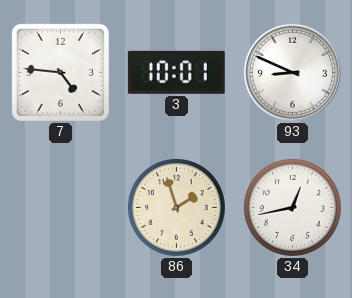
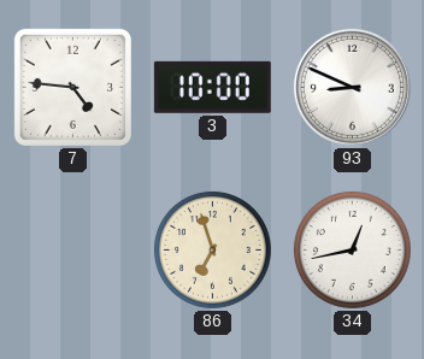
3: 10:01 -> 10:00 (212, 87)
86: 1:57 -> 6:57 (212, 249)
